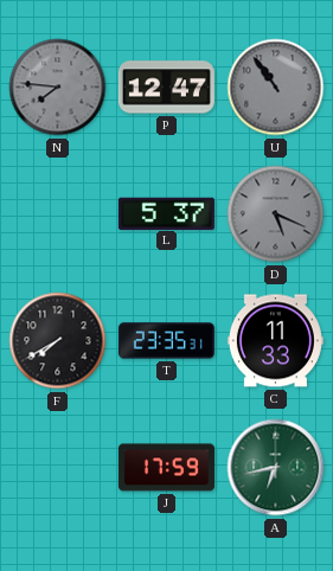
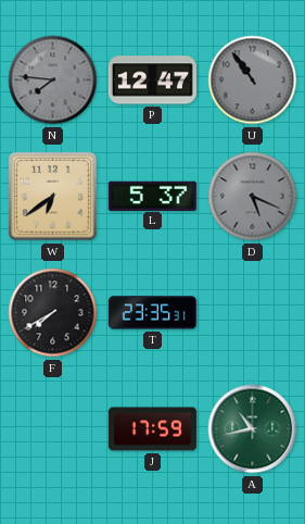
W: none -> 6:39 (52, 196)
C: 11:33 -> none (275, 341)
A: 6:43 -> 10:43 (253, 429)
